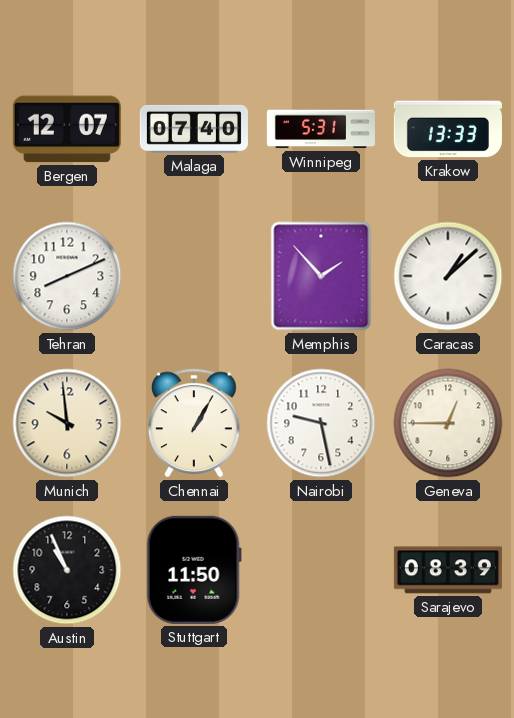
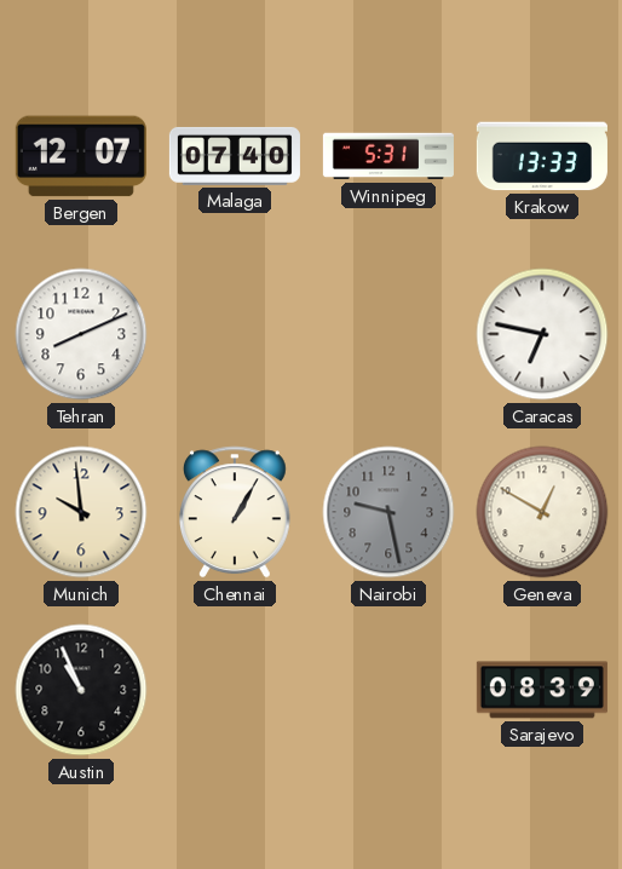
Memphis: 1:53 -> none (321, 276)
Caracas: 1:08 -> 6:47 (542, 334)
Nairobi dial: white -> grey (388, 512)
Geneva: 12:45 -> 12:50 (542, 512)
Stuttgart: 11:50 -> none (194, 570)
